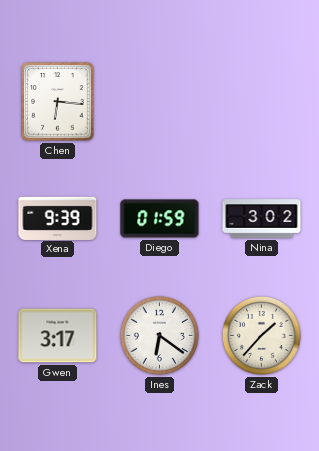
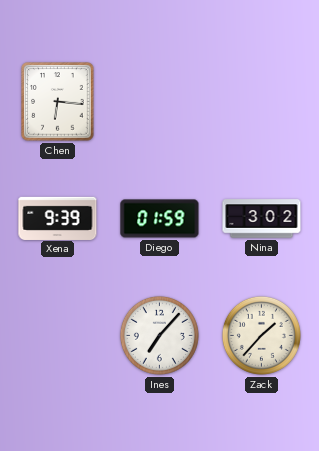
Gwen: 3:17 -> none (58, 336)
Ines: 6:21 -> 7:07 (159, 335)
